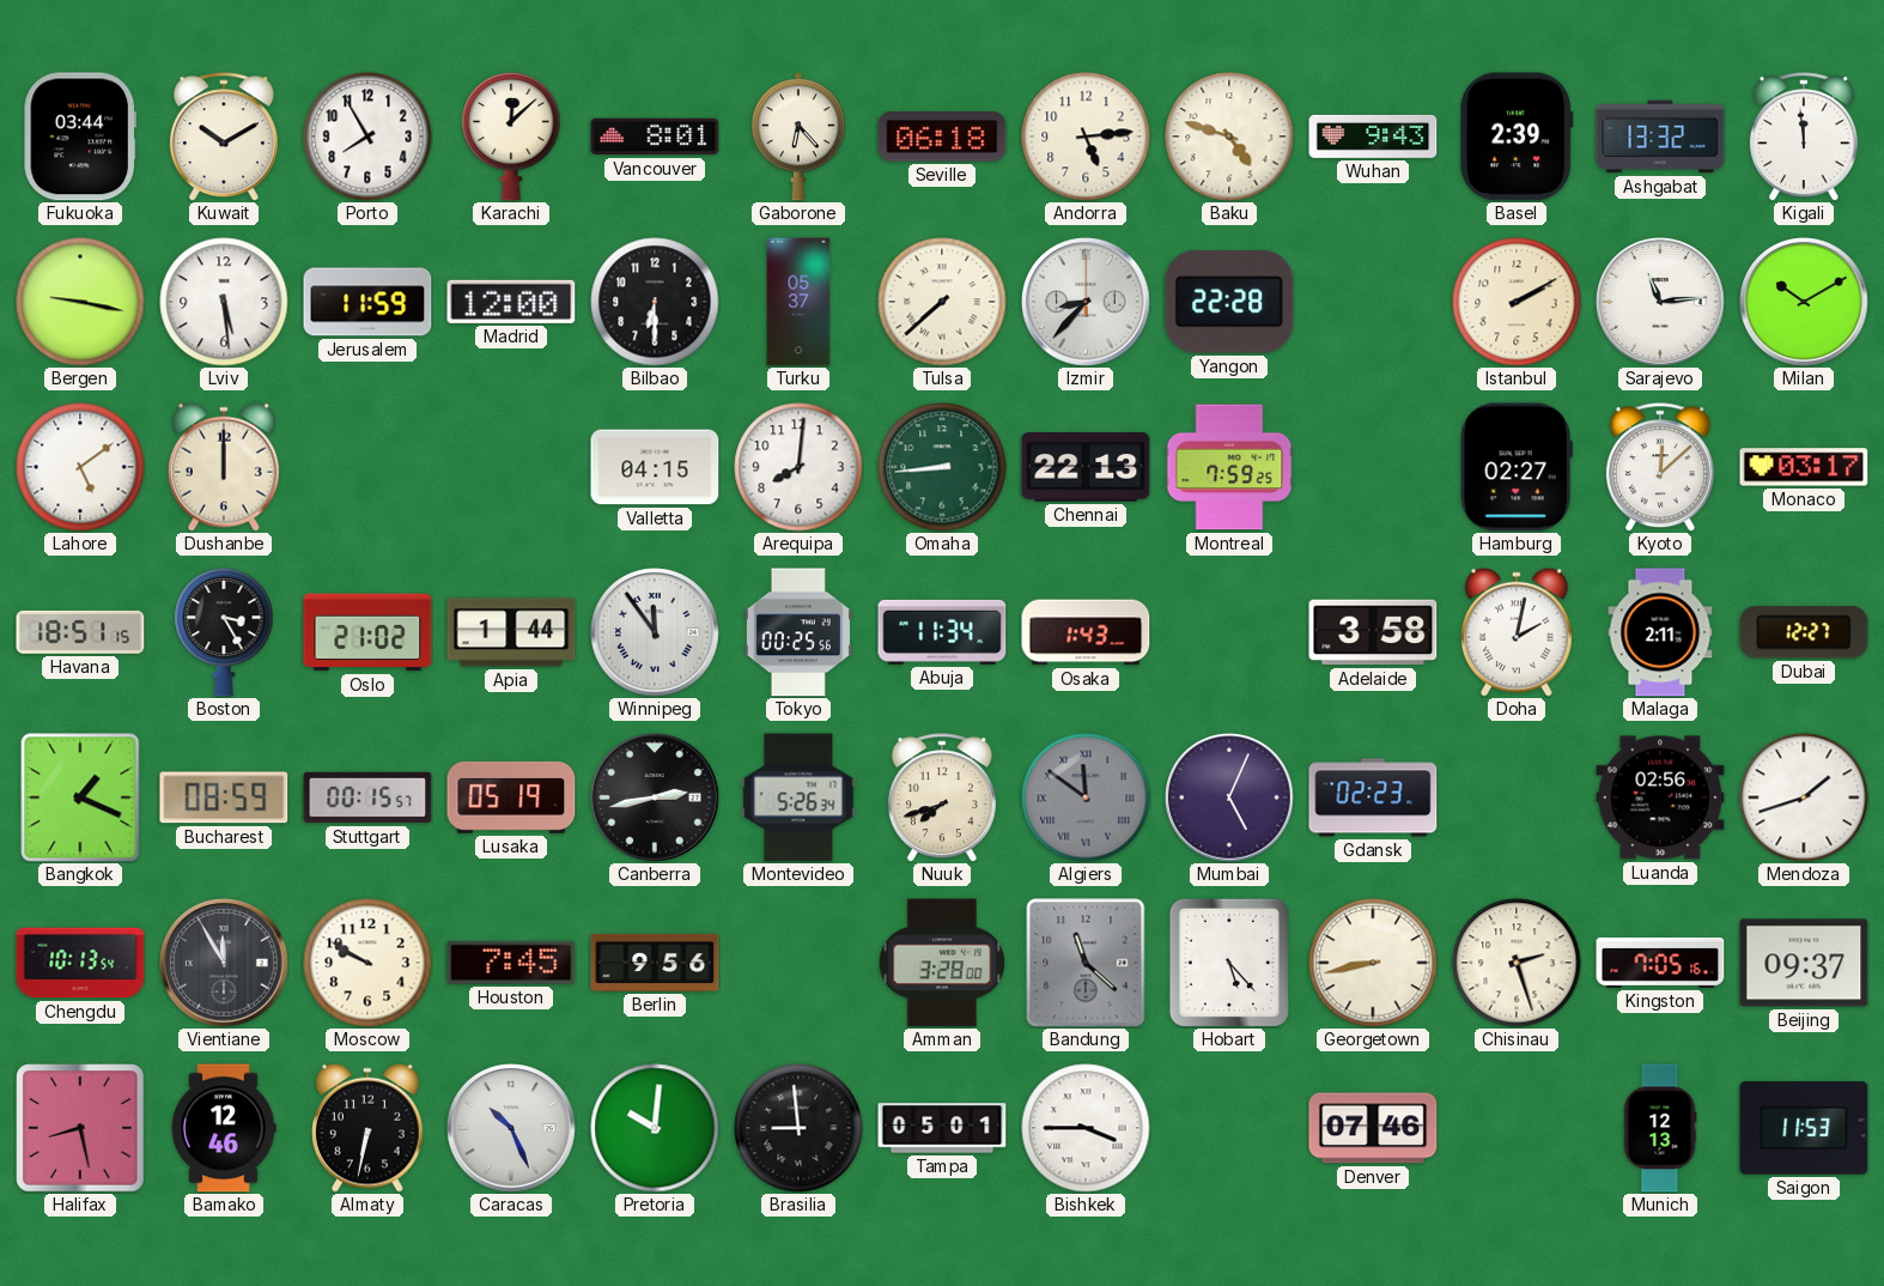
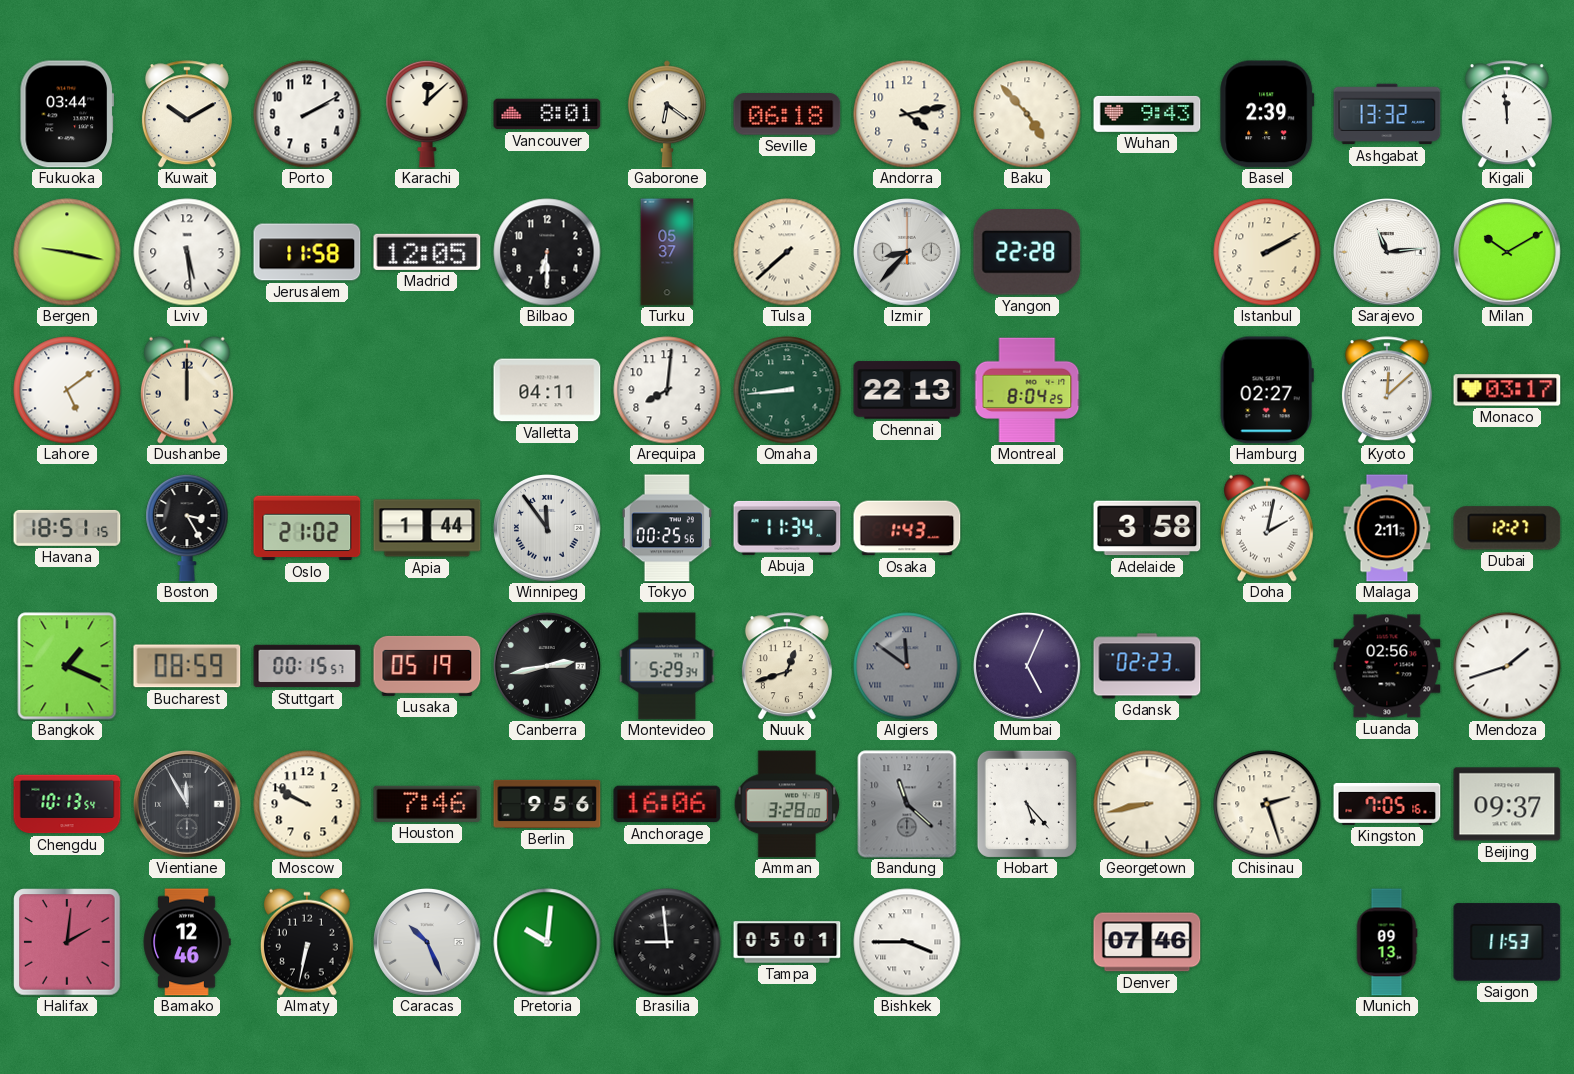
Porto: 7:55 -> 2:10 (307, 114)
Gaborone: 6:23 -> 6:21 (667, 114)
Andorra: 5:14 -> 4:13 (907, 114)
Baku: 4:48 -> 4:53 (1027, 114)
Jerusalem: 11:59 -> 11:58 (307, 252)
Madrid: 12:00 -> 12:05 (427, 252)
Valletta: 04:15 -> 04:11 (547, 390)
Montreal: 7:59 -> 8:04 (1027, 390)
Montevideo: 5:26 -> 5:29 (667, 666)
Nuuk: 7:42 -> 12:42 (787, 666)
Houston: 7:45 -> 7:46 (427, 804)
Anchorage: none -> 16:06 (667, 804)
Halifax: 8:28 -> 2:01 (67, 942)
Munich: 12:13 -> 09:13 (1387, 942)
